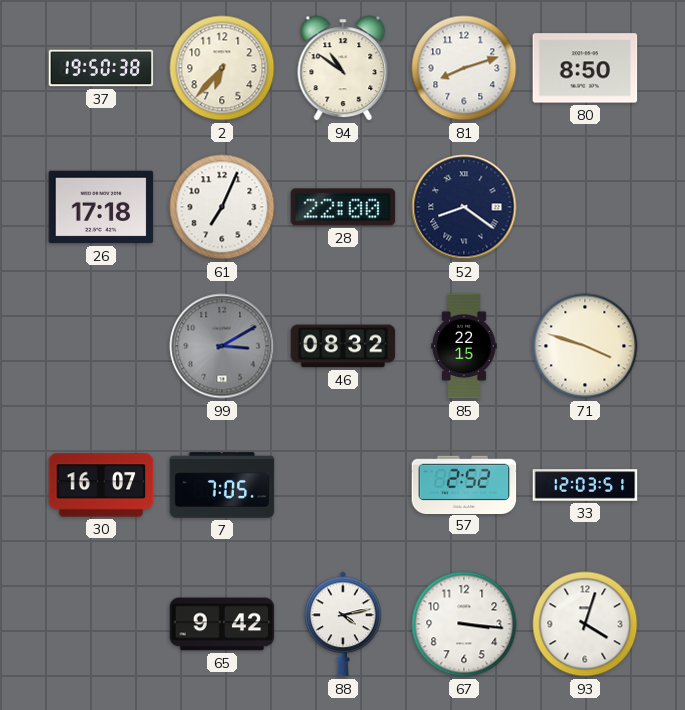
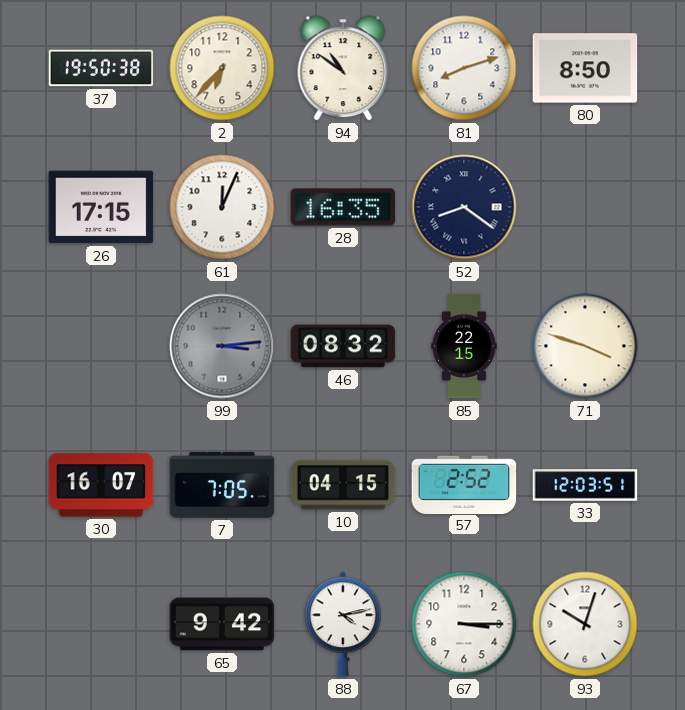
26: 17:18 -> 17:15 (101, 207)
61: 7:04 -> 12:04 (222, 207)
28: 22:00 -> 16:35 (343, 207)
99: 3:10 -> 3:14 (222, 346)
10: none -> 04:15 (343, 485)
67: 3:16 -> 3:15 (464, 624)
93: 4:03 -> 10:03 (585, 624)
